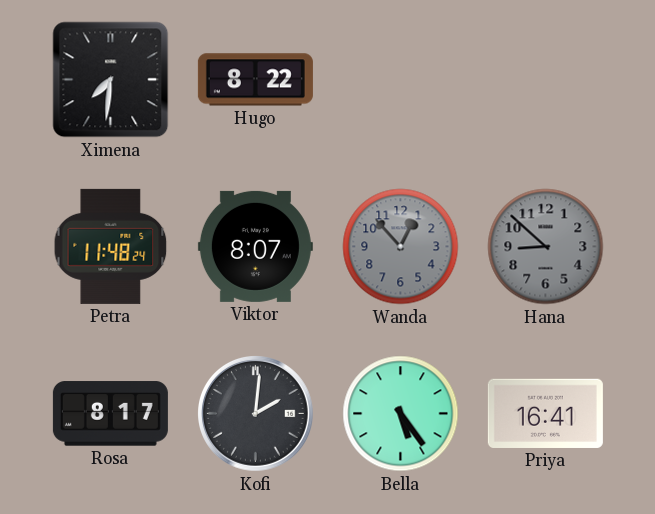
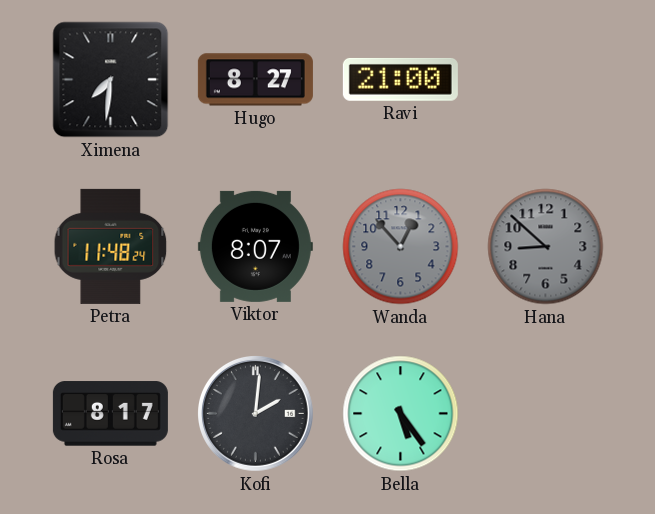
Hugo: 8:22 -> 8:27 (255, 80)
Ravi: none -> 21:00 (400, 79)
Priya: 16:41 -> none (545, 413)
